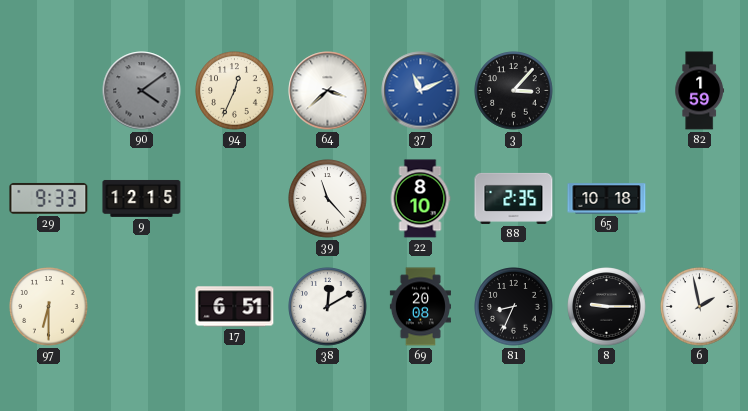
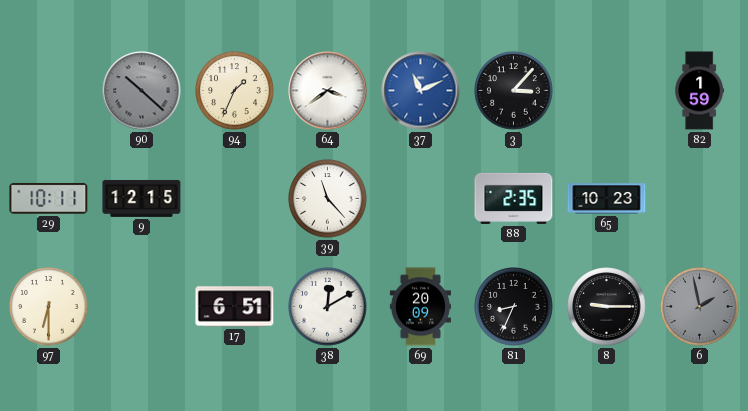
90: 4:09 -> 10:22 (142, 91)
94: 12:34 -> 1:34 (235, 91)
64: 3:38 -> 3:39 (328, 91)
29: 9:33 -> 10:11 (49, 199)
22: 8:10 -> none (420, 199)
65: 10:18 -> 10:23 (607, 199)
69: 20:08 -> 20:09 (420, 307)
6 dial: white -> grey (700, 307)
